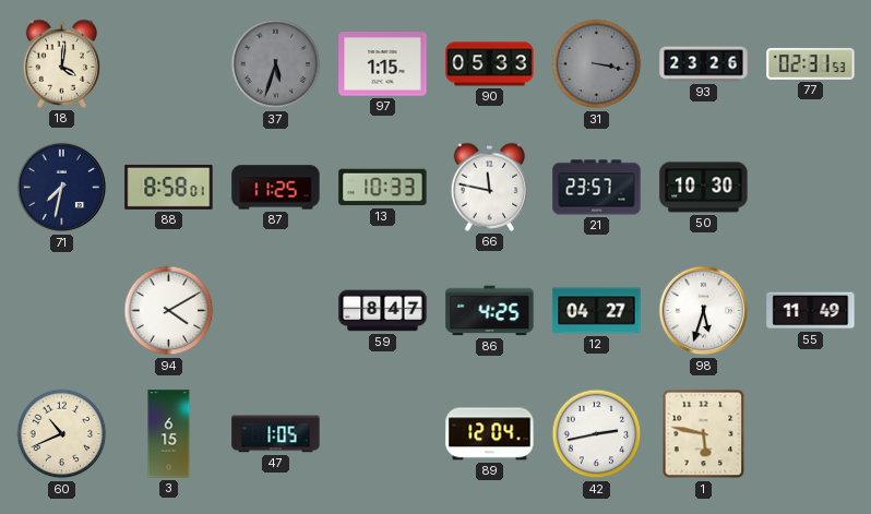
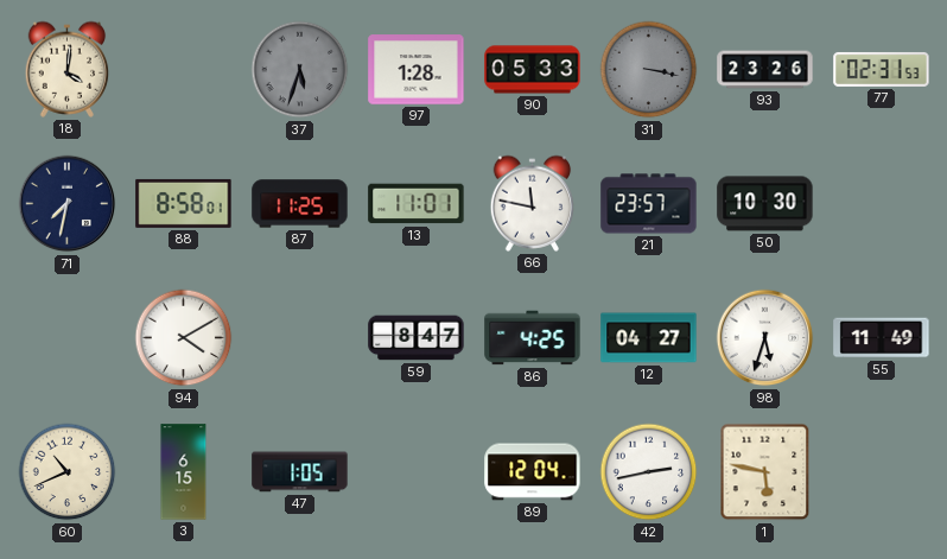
97: 1:15 -> 1:28 (417, 70)
13: 10:33 -> 11:01 (417, 204)
